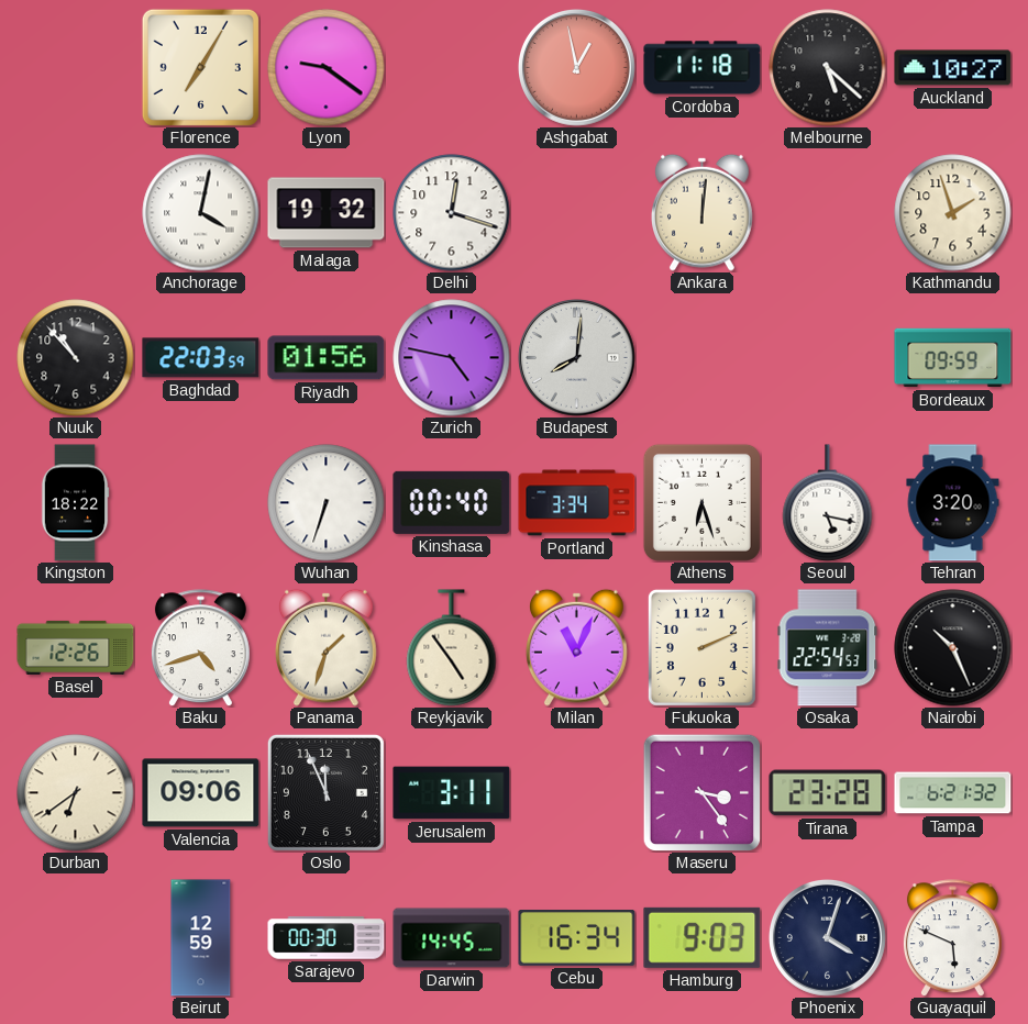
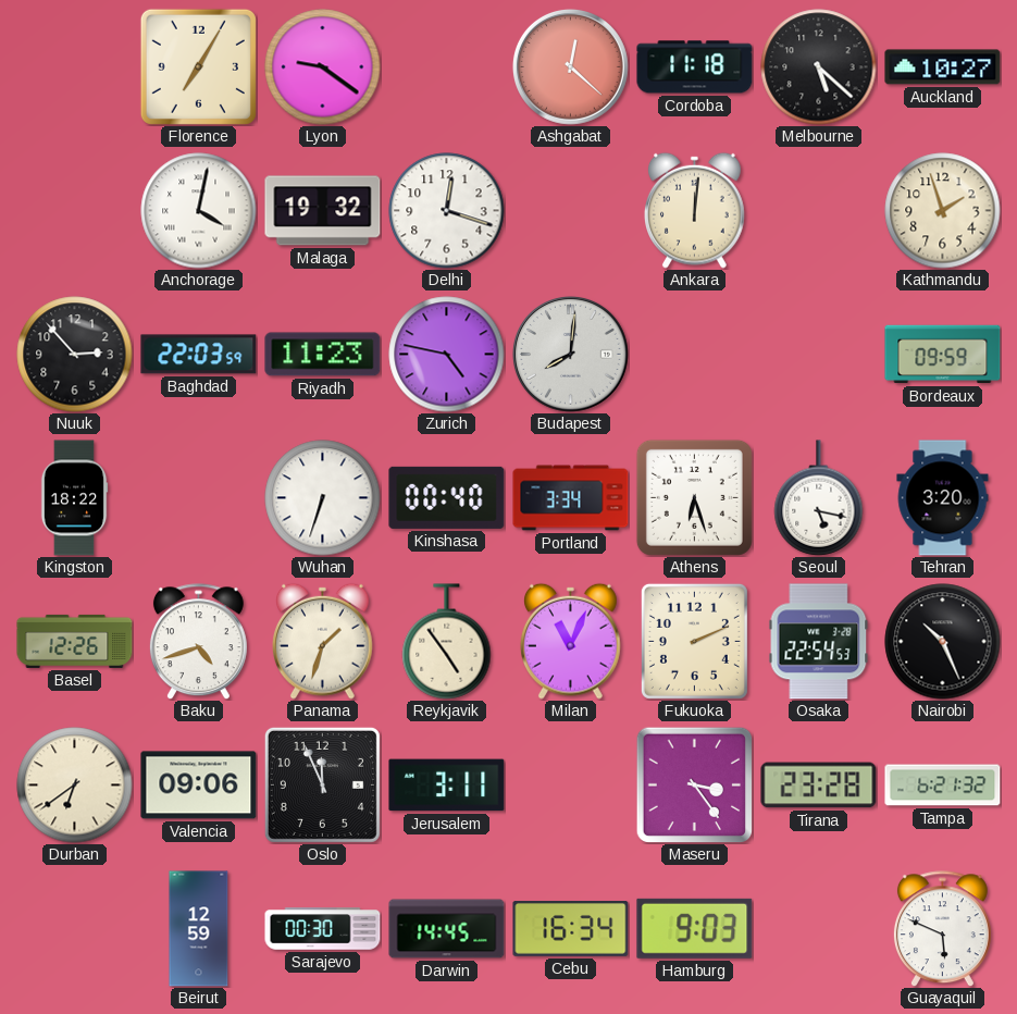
Ashgabat: 12:58 -> 12:22 (570, 66)
Nuuk: 10:53 -> 2:53 (75, 355)
Riyadh: 01:56 -> 11:23 (323, 355)
Phoenix: 4:03 -> none (827, 937)
